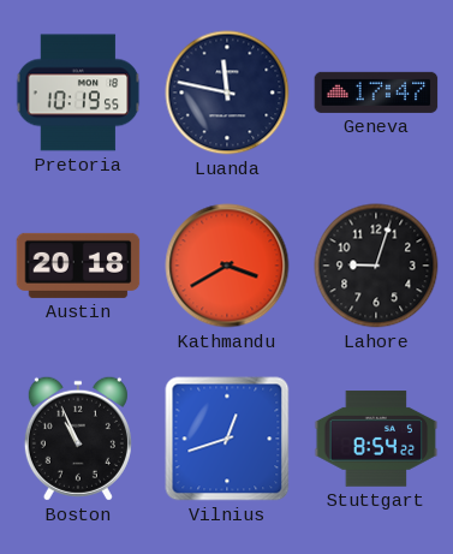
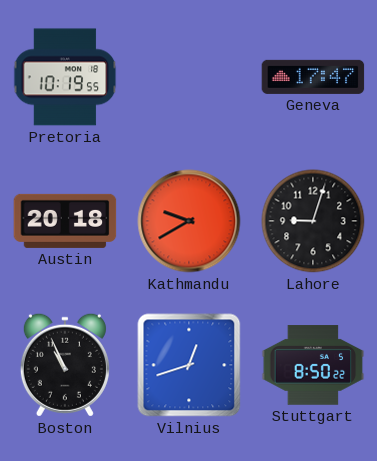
Luanda: 11:47 -> none (227, 93)
Kathmandu: 3:40 -> 9:40 (189, 221)
Stuttgart: 8:54 -> 8:50 (313, 365)
